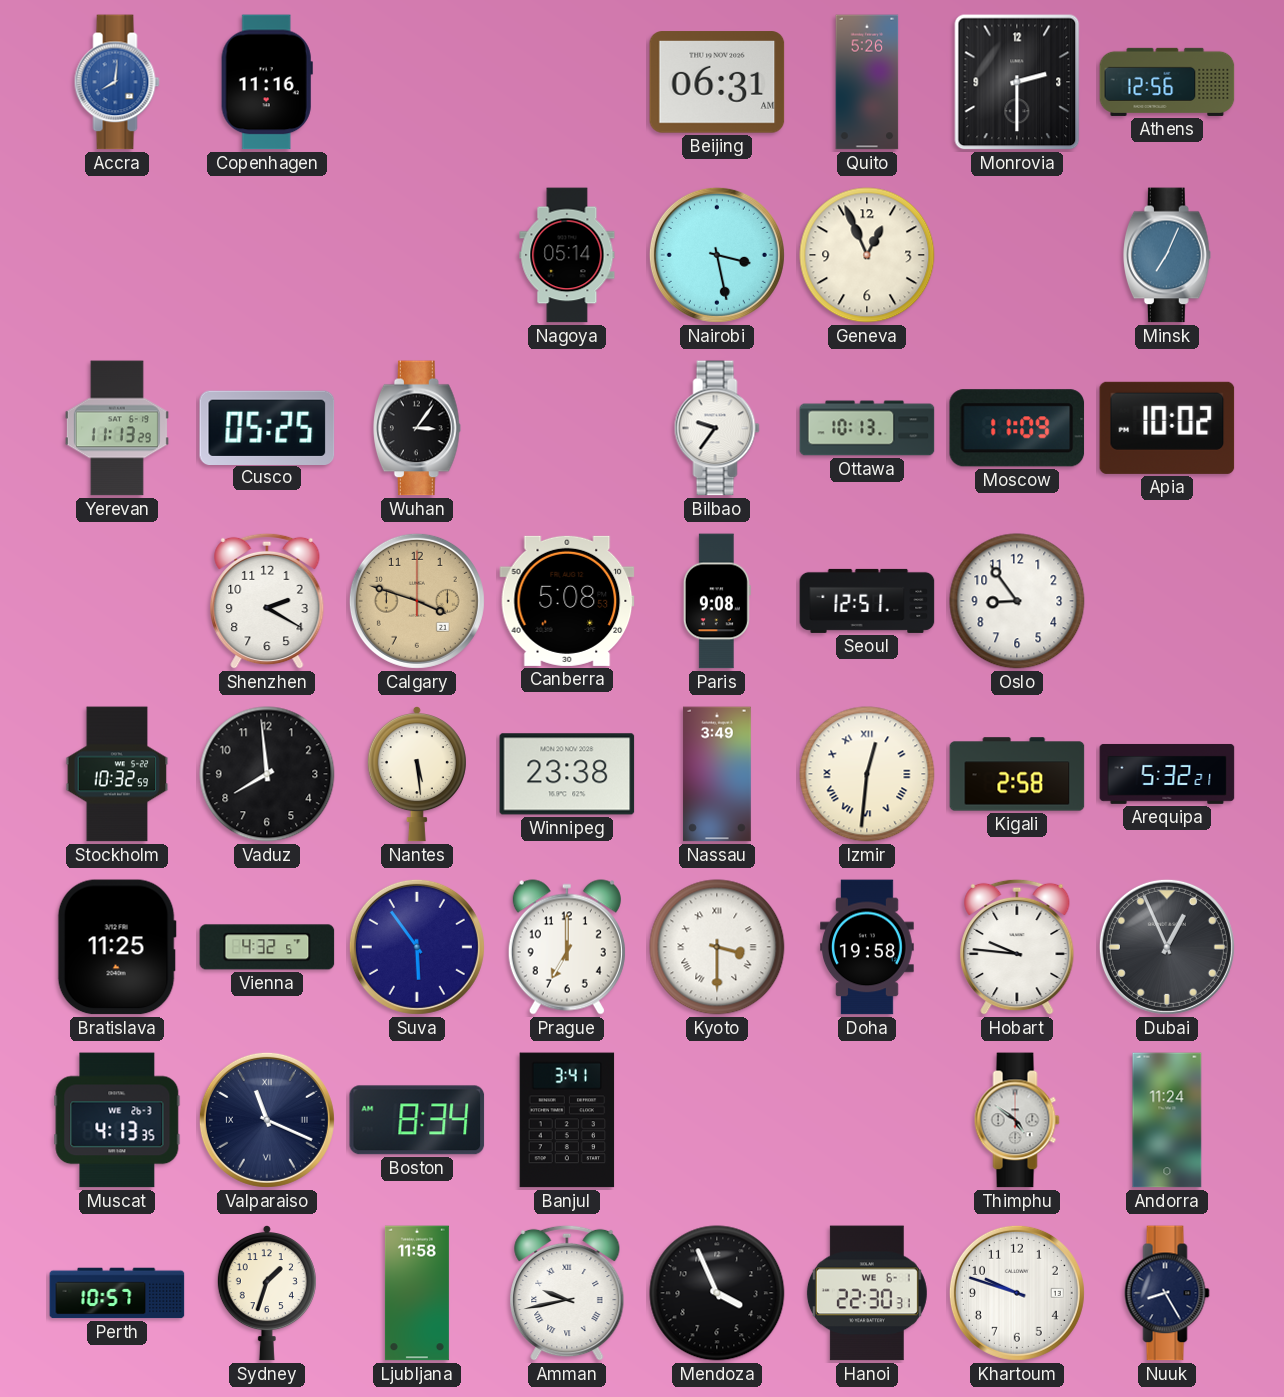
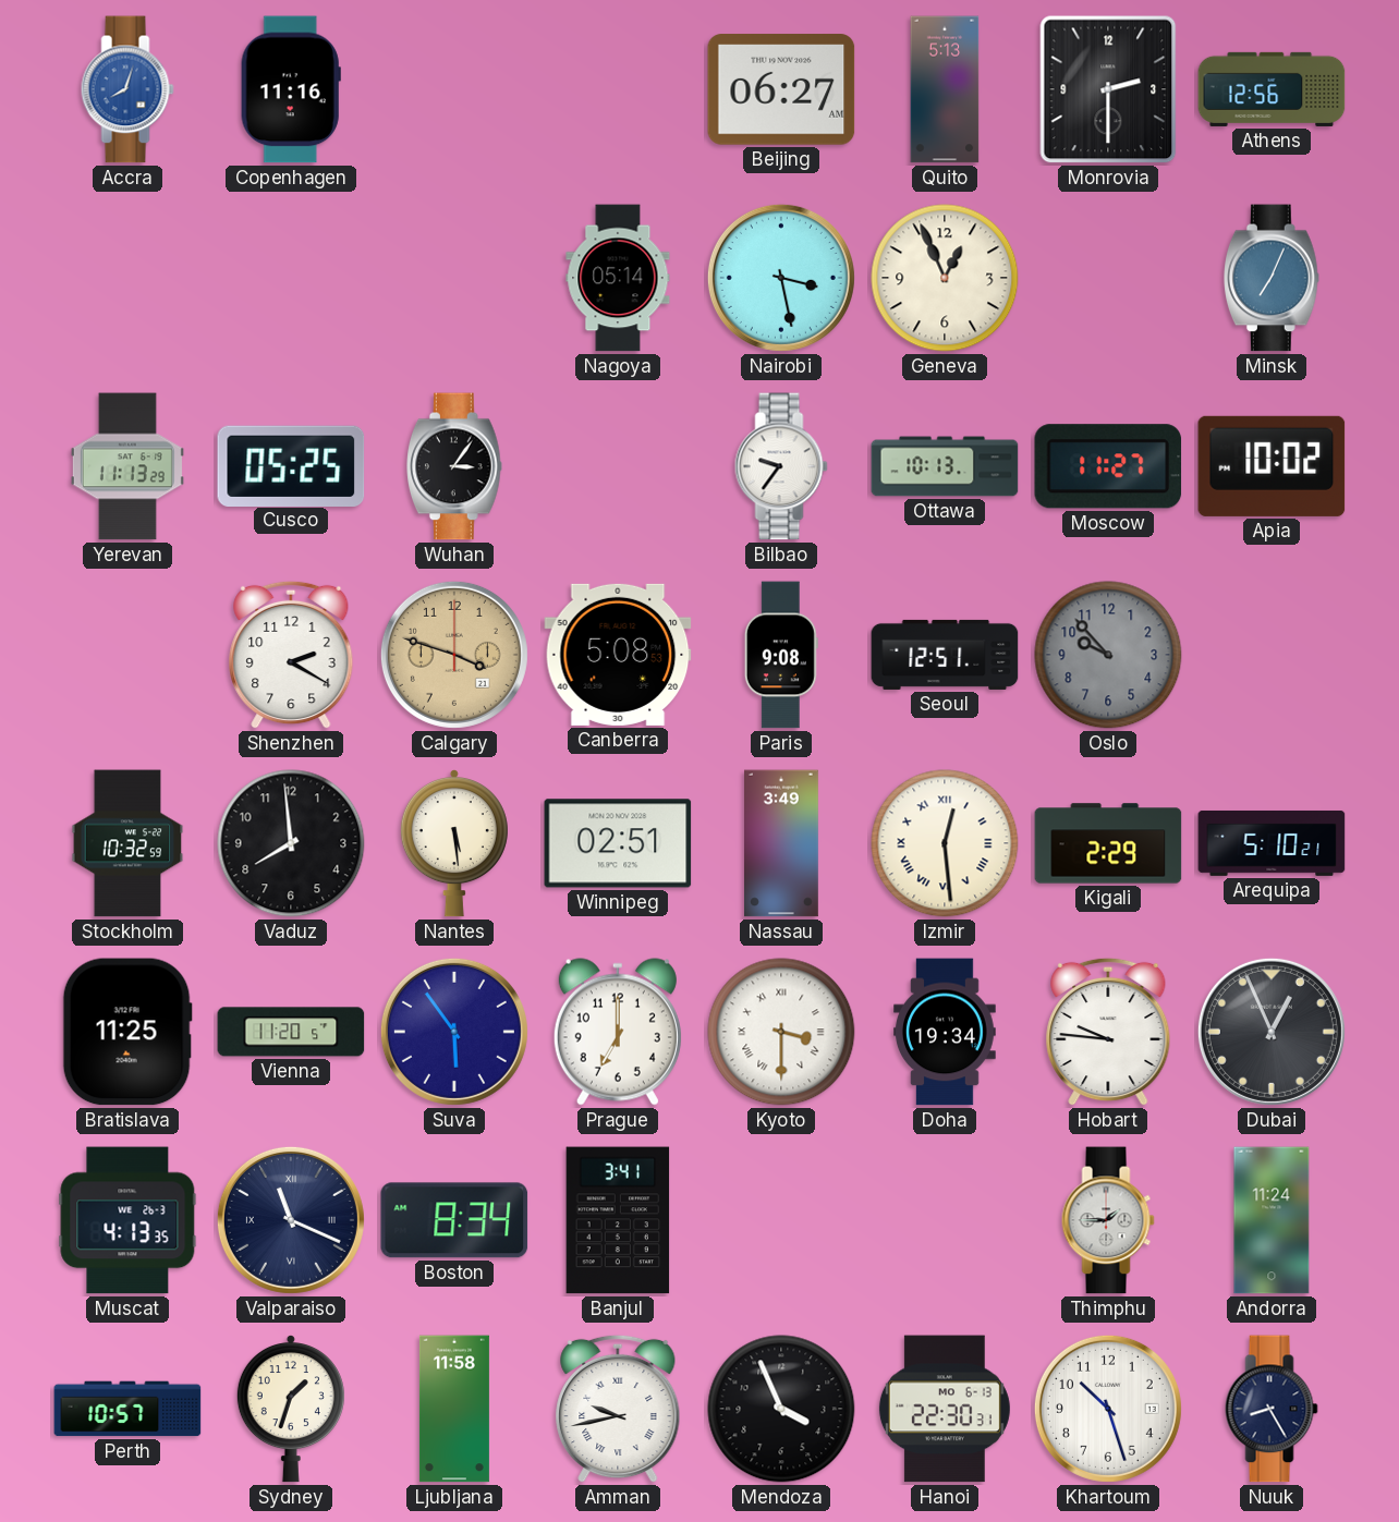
Accra: 8:01 -> 8:03 (127, 89)
Beijing: 06:31 -> 06:27 (781, 89)
Quito: 5:26 -> 5:13 (945, 89)
Moscow: 11:09 -> 11:27 (1108, 466)
Oslo: 8:54 -> 9:53 (1108, 655)
Oslo dial: white -> grey (1108, 655)
Winnipeg: 23:38 -> 02:51 (618, 843)
Izmir: 12:31 -> 12:29 (945, 843)
Kigali: 2:58 -> 2:29 (1108, 843)
Arequipa: 5:32 -> 5:10 (1272, 843)
Vienna: 4:32 -> 11:20 (291, 1032)
Doha: 19:58 -> 19:34 (946, 1032)
Thimphu: 4:51 -> 1:45 (1108, 1220)
Hanoi date: WE 6-1 -> MO 6-13 (945, 1409)
Khartoum: 9:48 -> 10:27 (1108, 1409)
